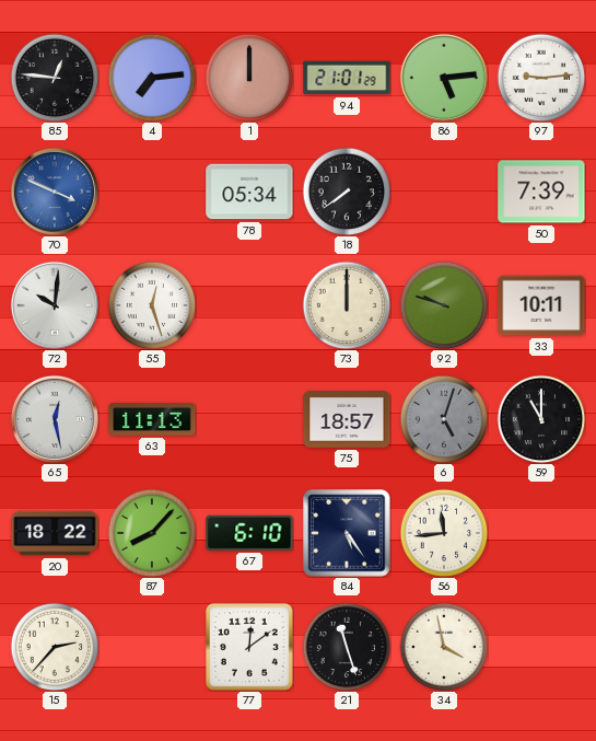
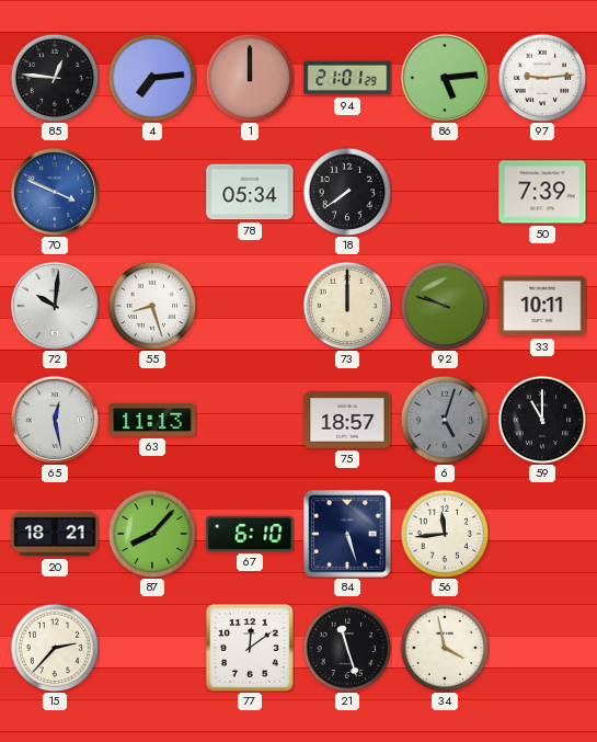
55: 12:27 -> 8:27 (152, 306)
20: 18:22 -> 18:21 (55, 534)
84: 5:24 -> 5:27 (347, 534)
